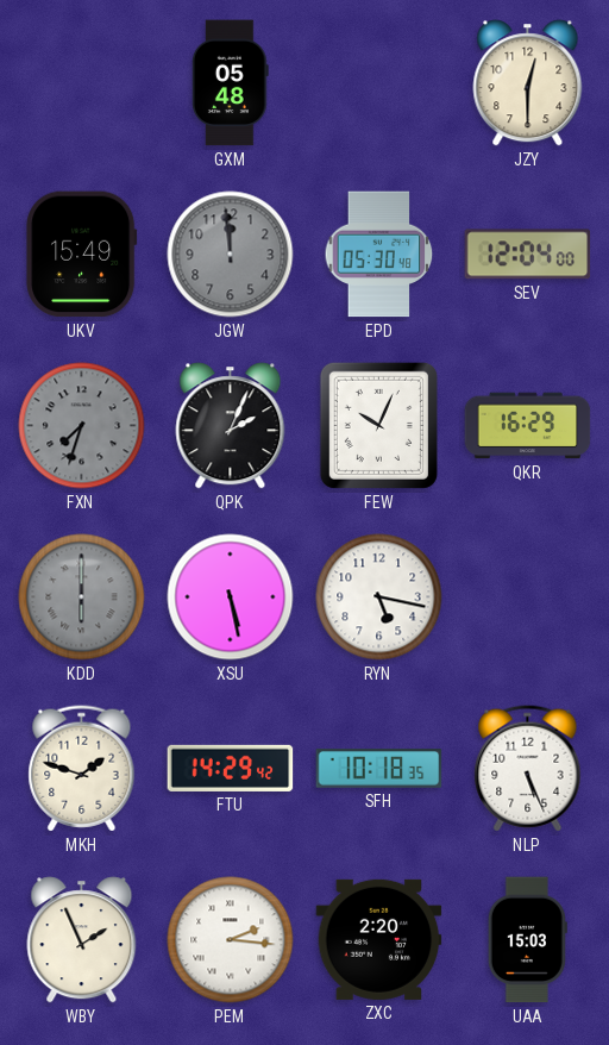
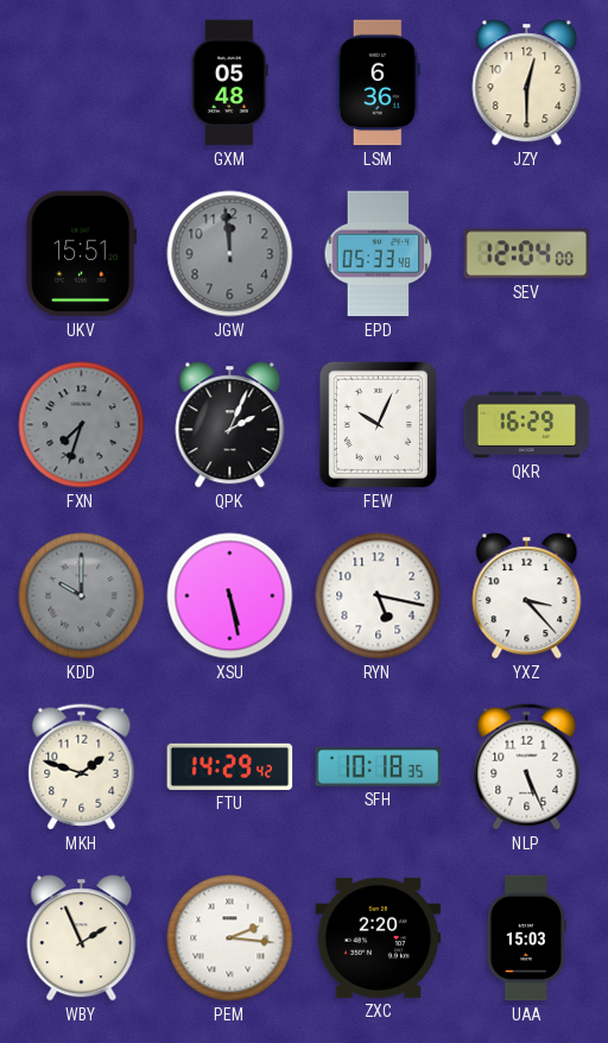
LSM: none -> 6:36 (378, 83)
UKV: 15:49 -> 15:51 (82, 254)
EPD: 05:30 -> 05:33 (379, 254)
KDD: 6:00 -> 10:00 (82, 596)
YXZ: none -> 3:23 (527, 596)
